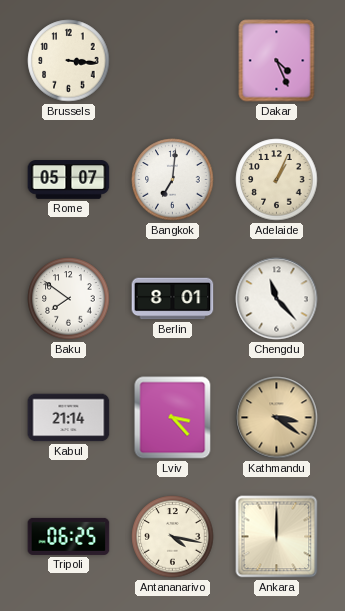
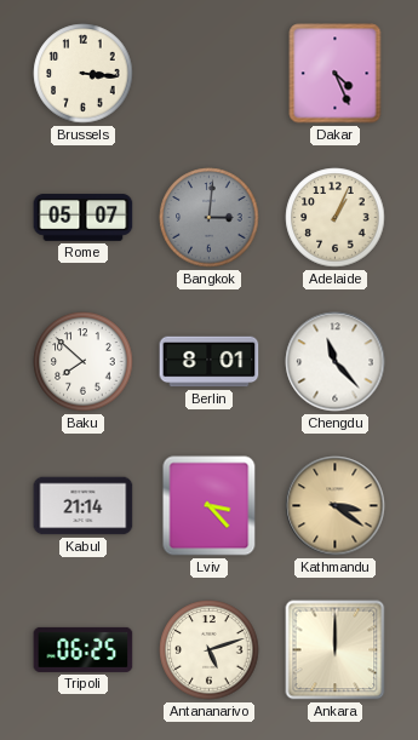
Bangkok: 7:01 -> 3:01 (210, 218)
Bangkok dial: white -> grey (210, 218)
Baku: 7:51 -> 7:52 (84, 362)
Antananarivo: 4:17 -> 5:12 (210, 650)
